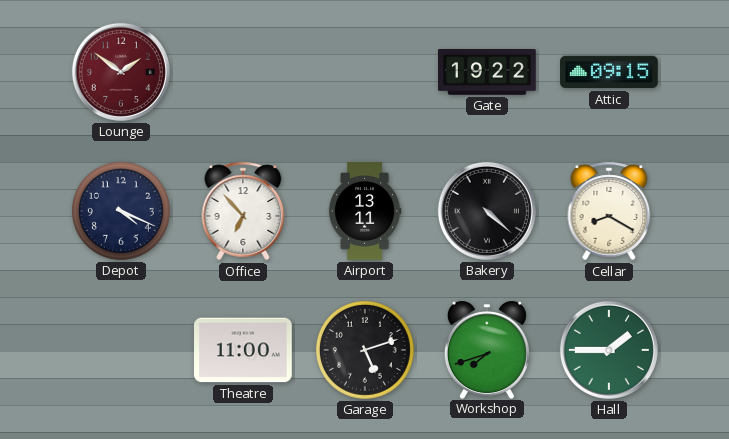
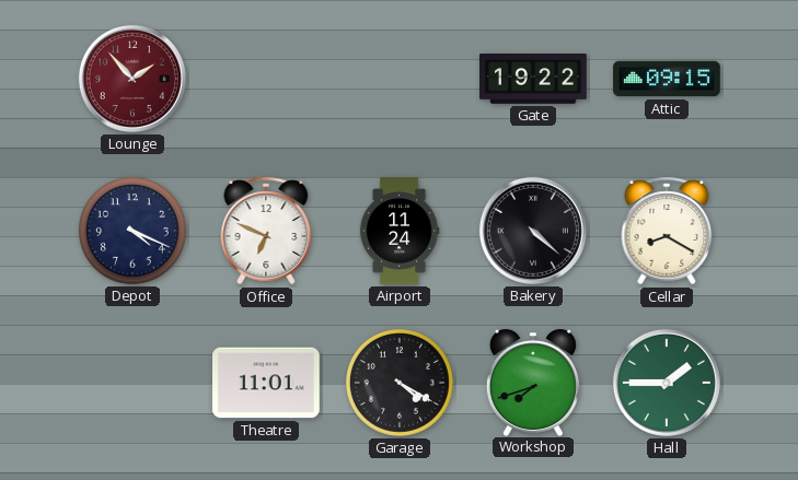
Lounge: 1:51 -> 1:53 (132, 79)
Office: 6:53 -> 6:49 (266, 231)
Airport: 13:11 -> 11:24 (400, 231)
Theatre: 11:00 -> 11:01 (267, 383)
Garage: 5:12 -> 4:20 (400, 383)
